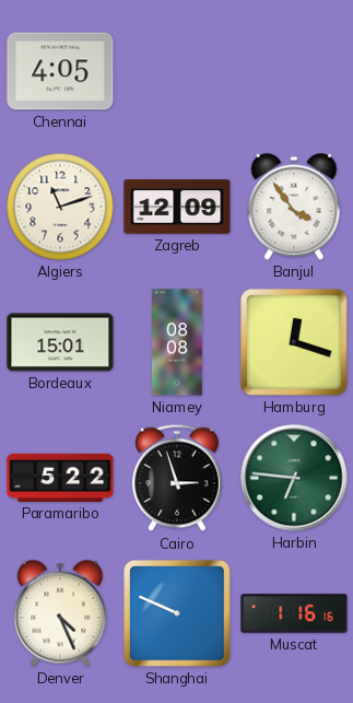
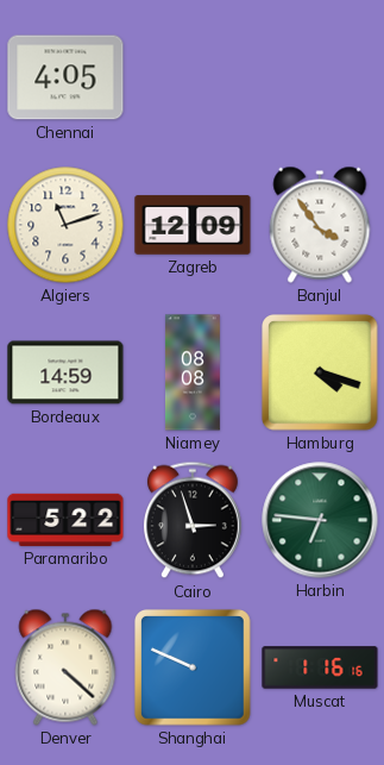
Bordeaux: 15:01 -> 14:59 (65, 372)
Hamburg: 12:18 -> 4:18 (320, 372)
Denver: 4:26 -> 4:22 (65, 667)
